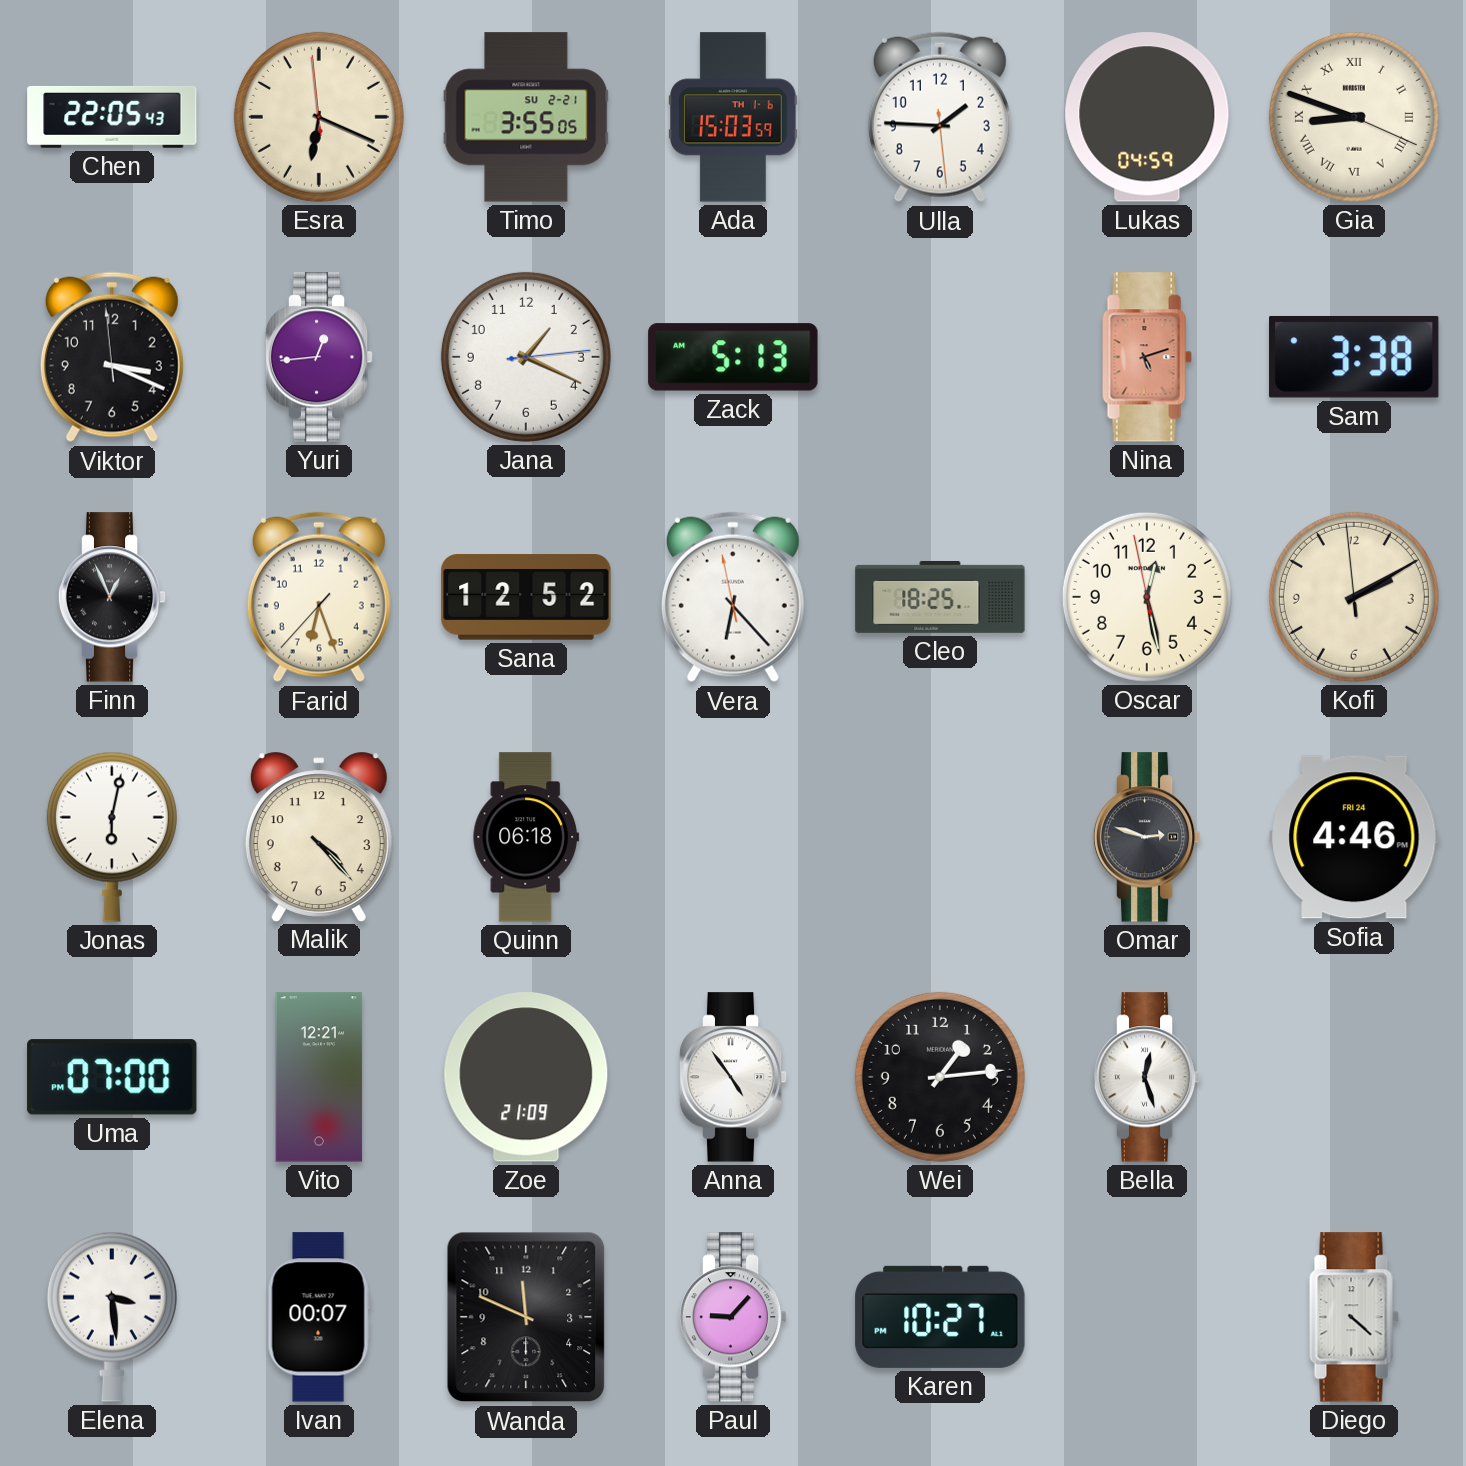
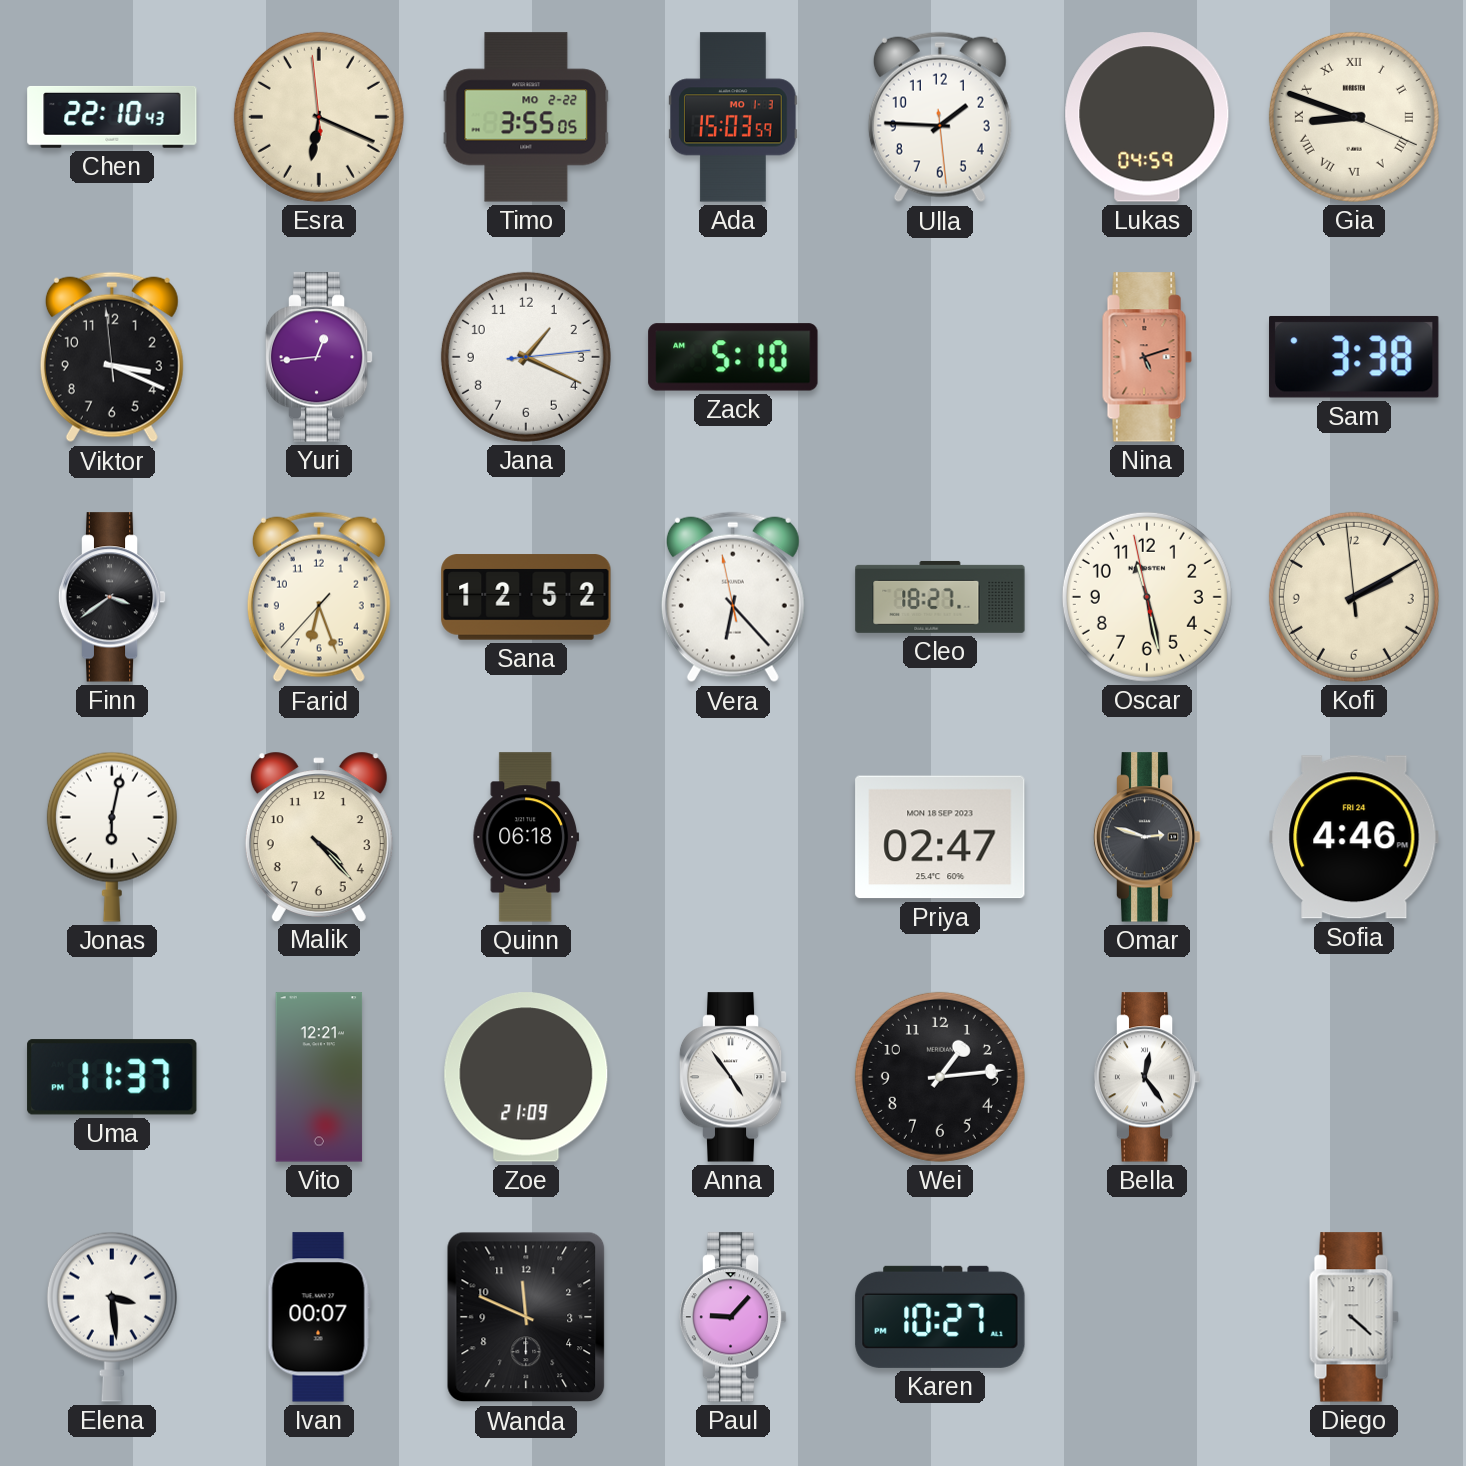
Chen: 22:05 -> 22:10 (112, 117)
Timo date: SU 2-21 -> MO 2-22 (526, 117)
Ada date: TH 1-6 -> MO 1-3 (733, 117)
Zack: 5:13 -> 5:10 (733, 357)
Finn: 12:56 -> 3:39 (112, 597)
Cleo: 18:25 -> 18:27 (940, 597)
Oscar: 12:27 -> 11:27 (1147, 597)
Priya: none -> 02:47 (940, 837)
Uma: 07:00 -> 11:37 (112, 1077)
Bella: 12:27 -> 12:24 (1147, 1077)
